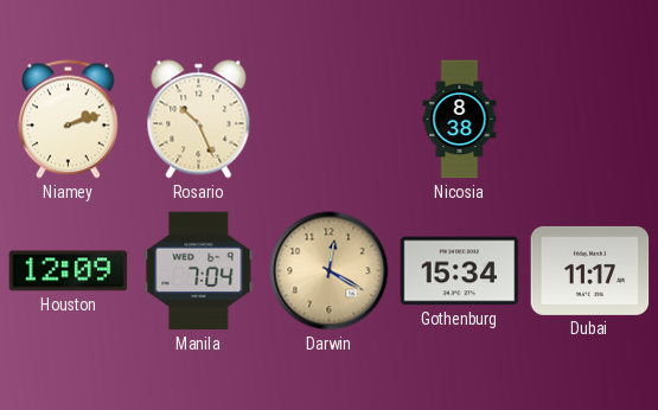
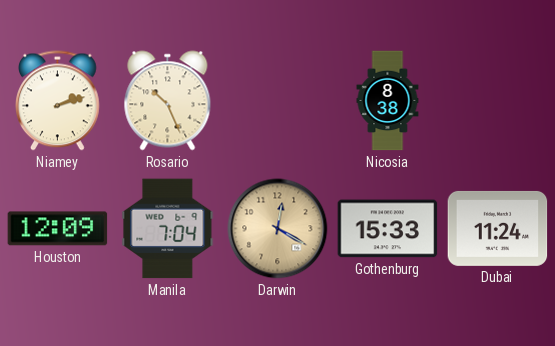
Gothenburg: 15:34 -> 15:33 (388, 229)
Dubai: 11:17 -> 11:24 (498, 228)
